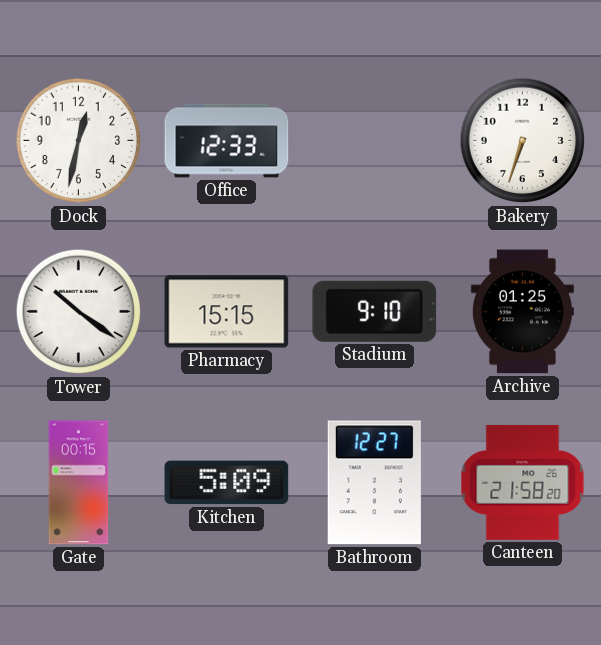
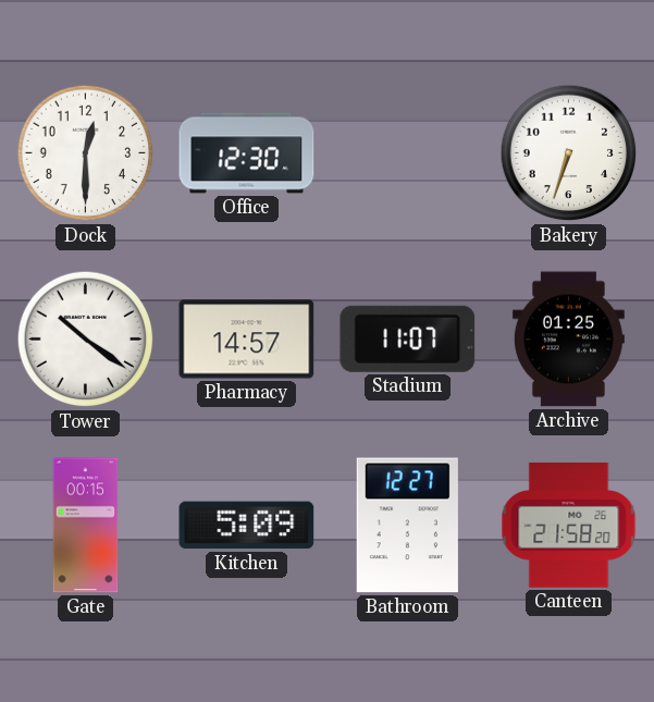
Dock: 12:32 -> 12:30 (86, 153)
Office: 12:33 -> 12:30 (247, 153)
Pharmacy: 15:15 -> 14:57 (247, 340)
Stadium: 9:10 -> 11:07 (408, 338)
